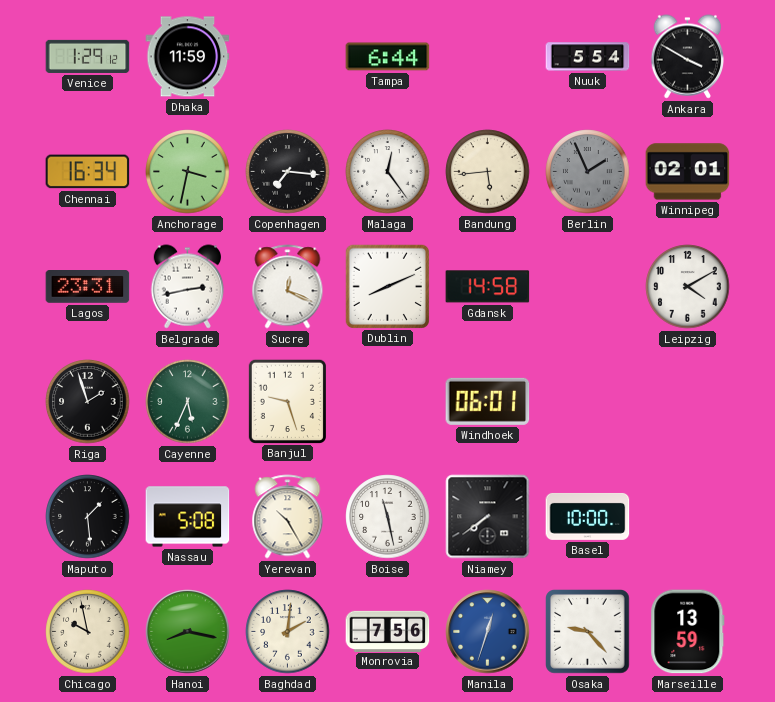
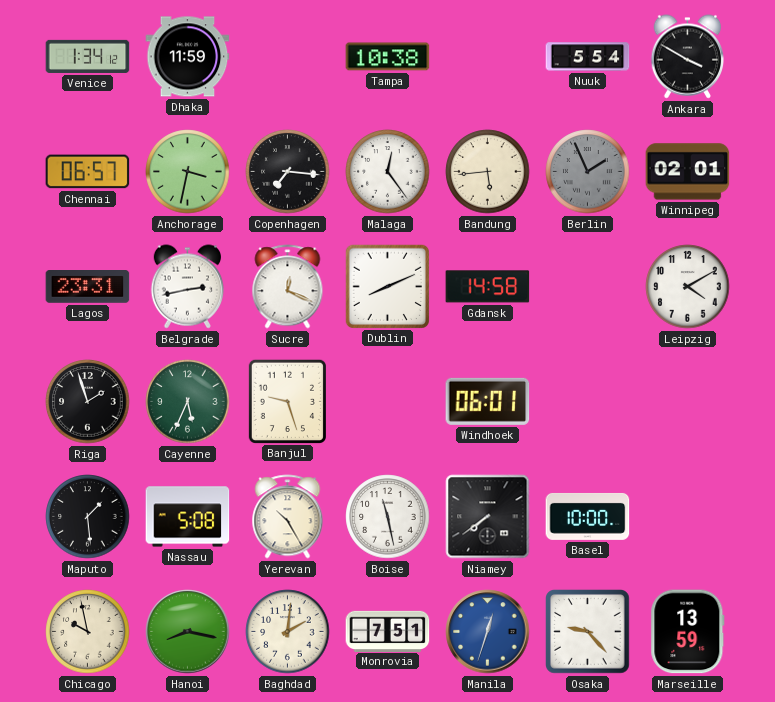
Venice: 1:29 -> 1:34 (88, 56)
Tampa: 6:44 -> 10:38 (388, 57)
Chennai: 16:34 -> 06:57 (88, 172)
Monrovia: 7:56 -> 7:51 (388, 631)
